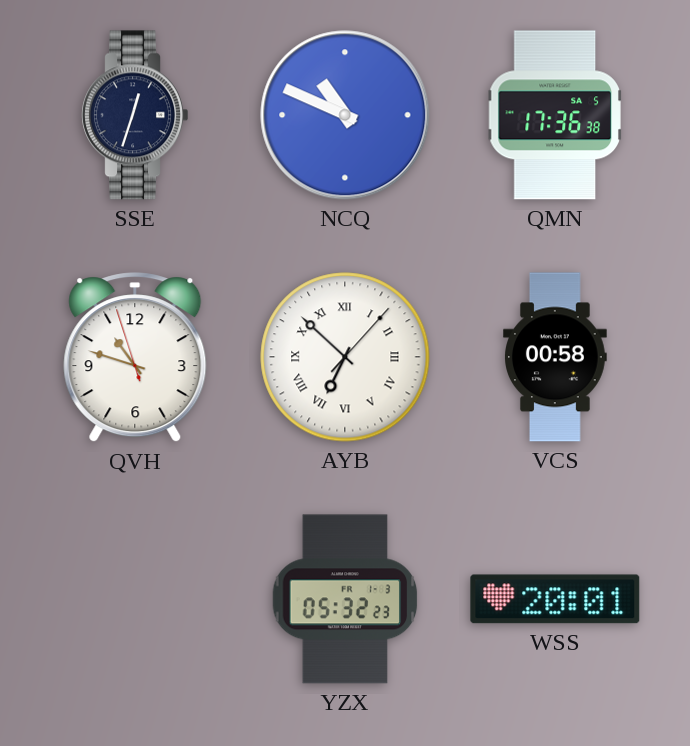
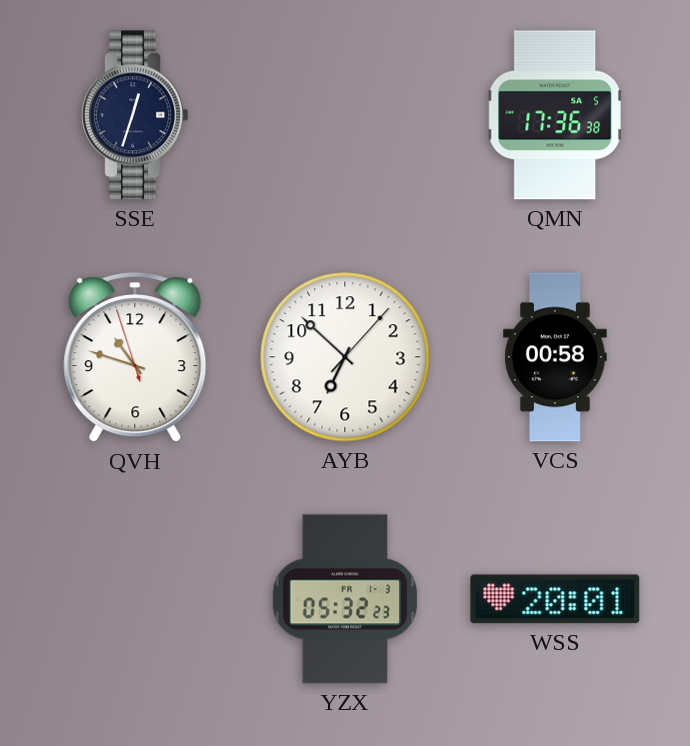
NCQ: 10:49 -> none (345, 115)
AYB numerals: Roman -> Arabic (345, 357)
